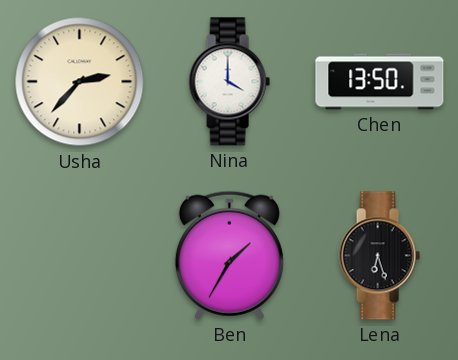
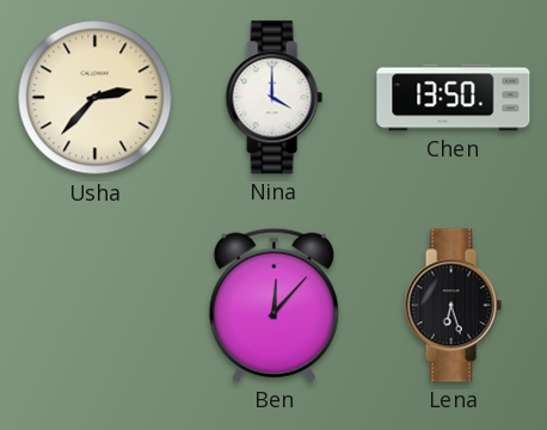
Ben: 1:35 -> 12:07 (273, 305)
